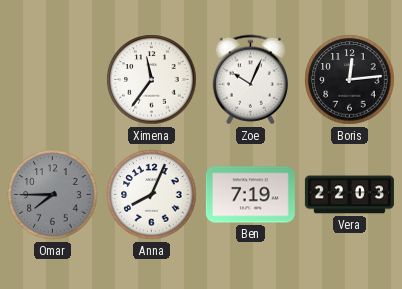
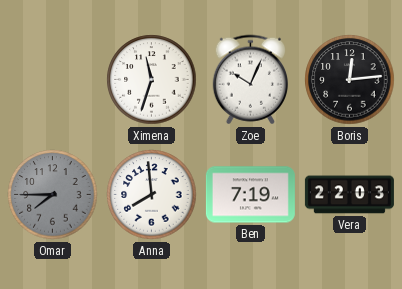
Ximena: 11:36 -> 11:33 (152, 80)
Anna: 8:04 -> 7:59 (152, 195)
